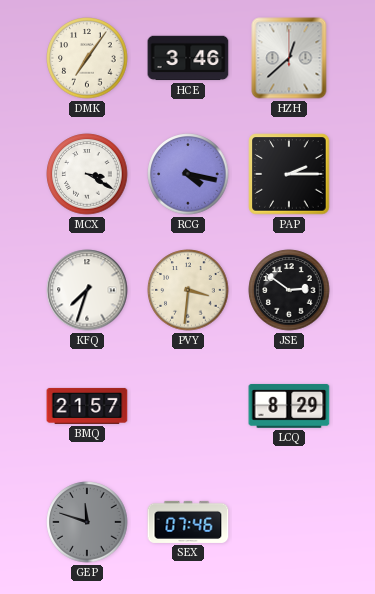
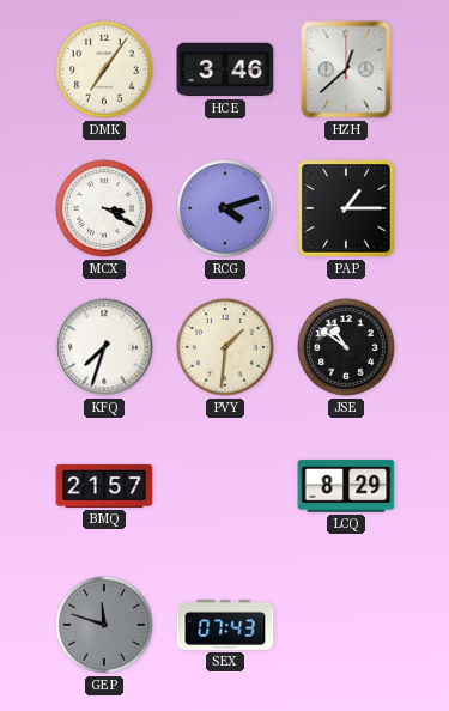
RCG: 4:17 -> 4:12 (225, 208)
PAP: 2:15 -> 1:15 (346, 208)
PVY: 3:31 -> 1:31 (225, 347)
JSE: 2:51 -> 10:51 (346, 347)
SEX: 07:46 -> 07:43 (225, 625)
